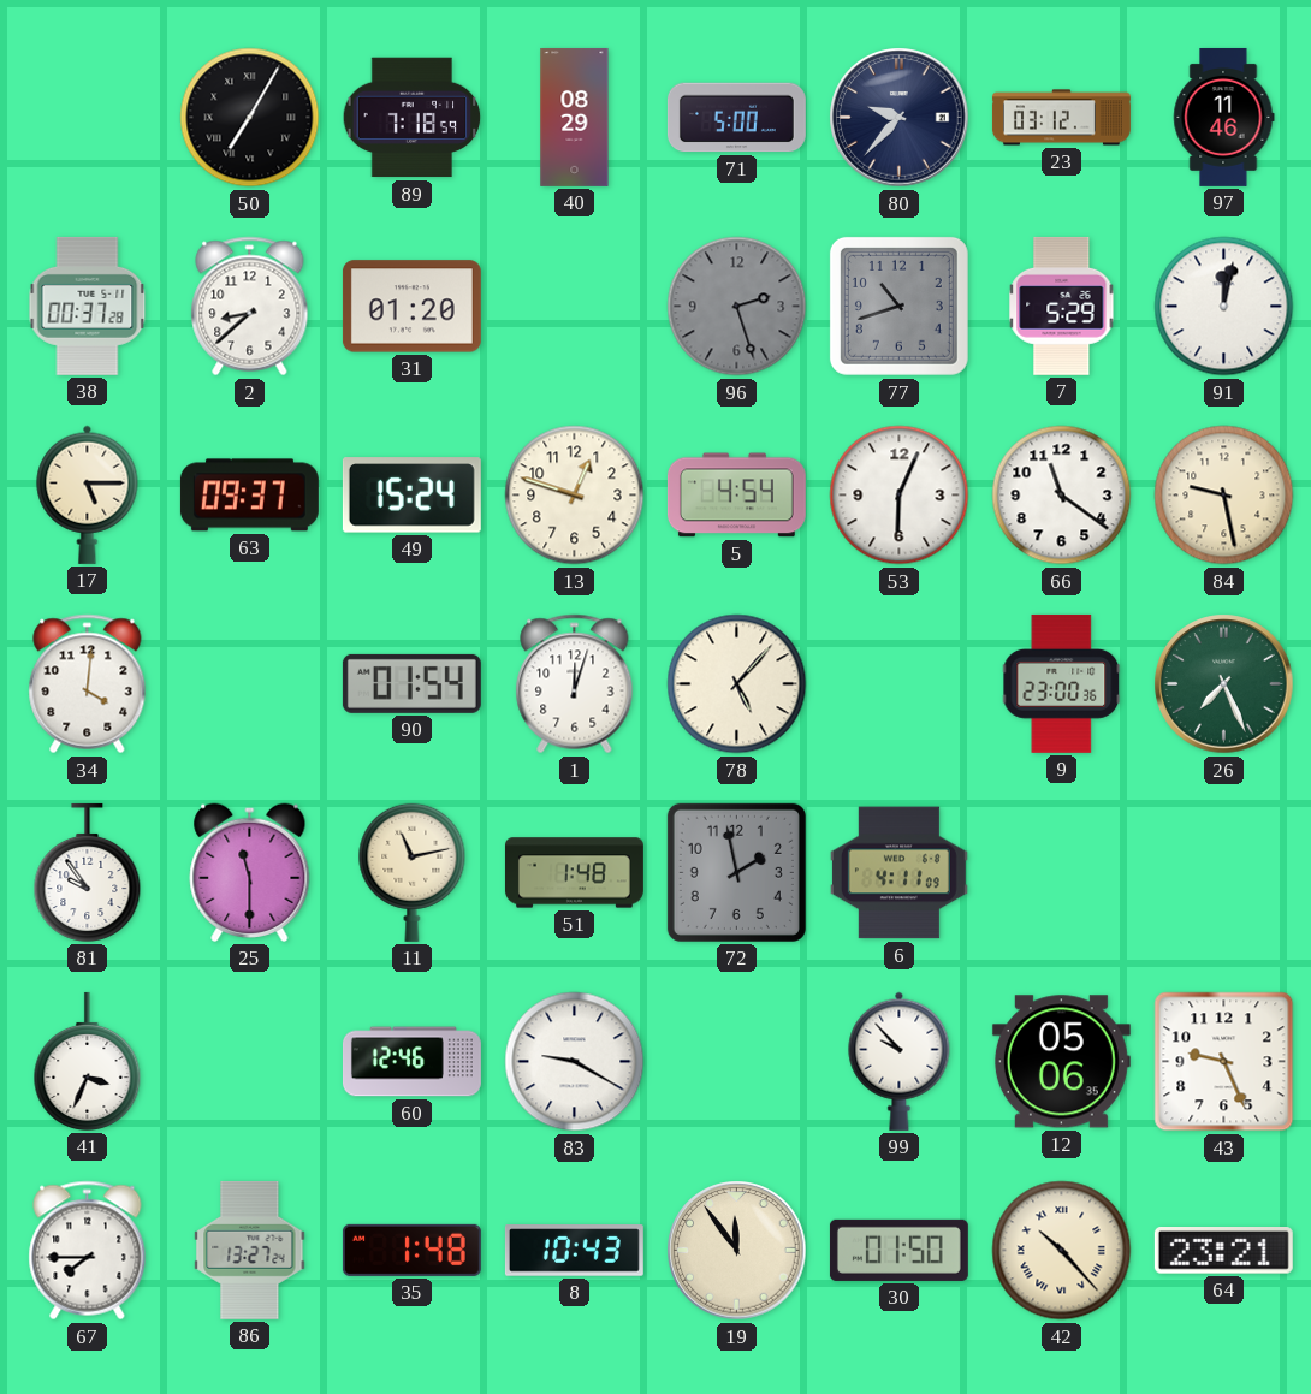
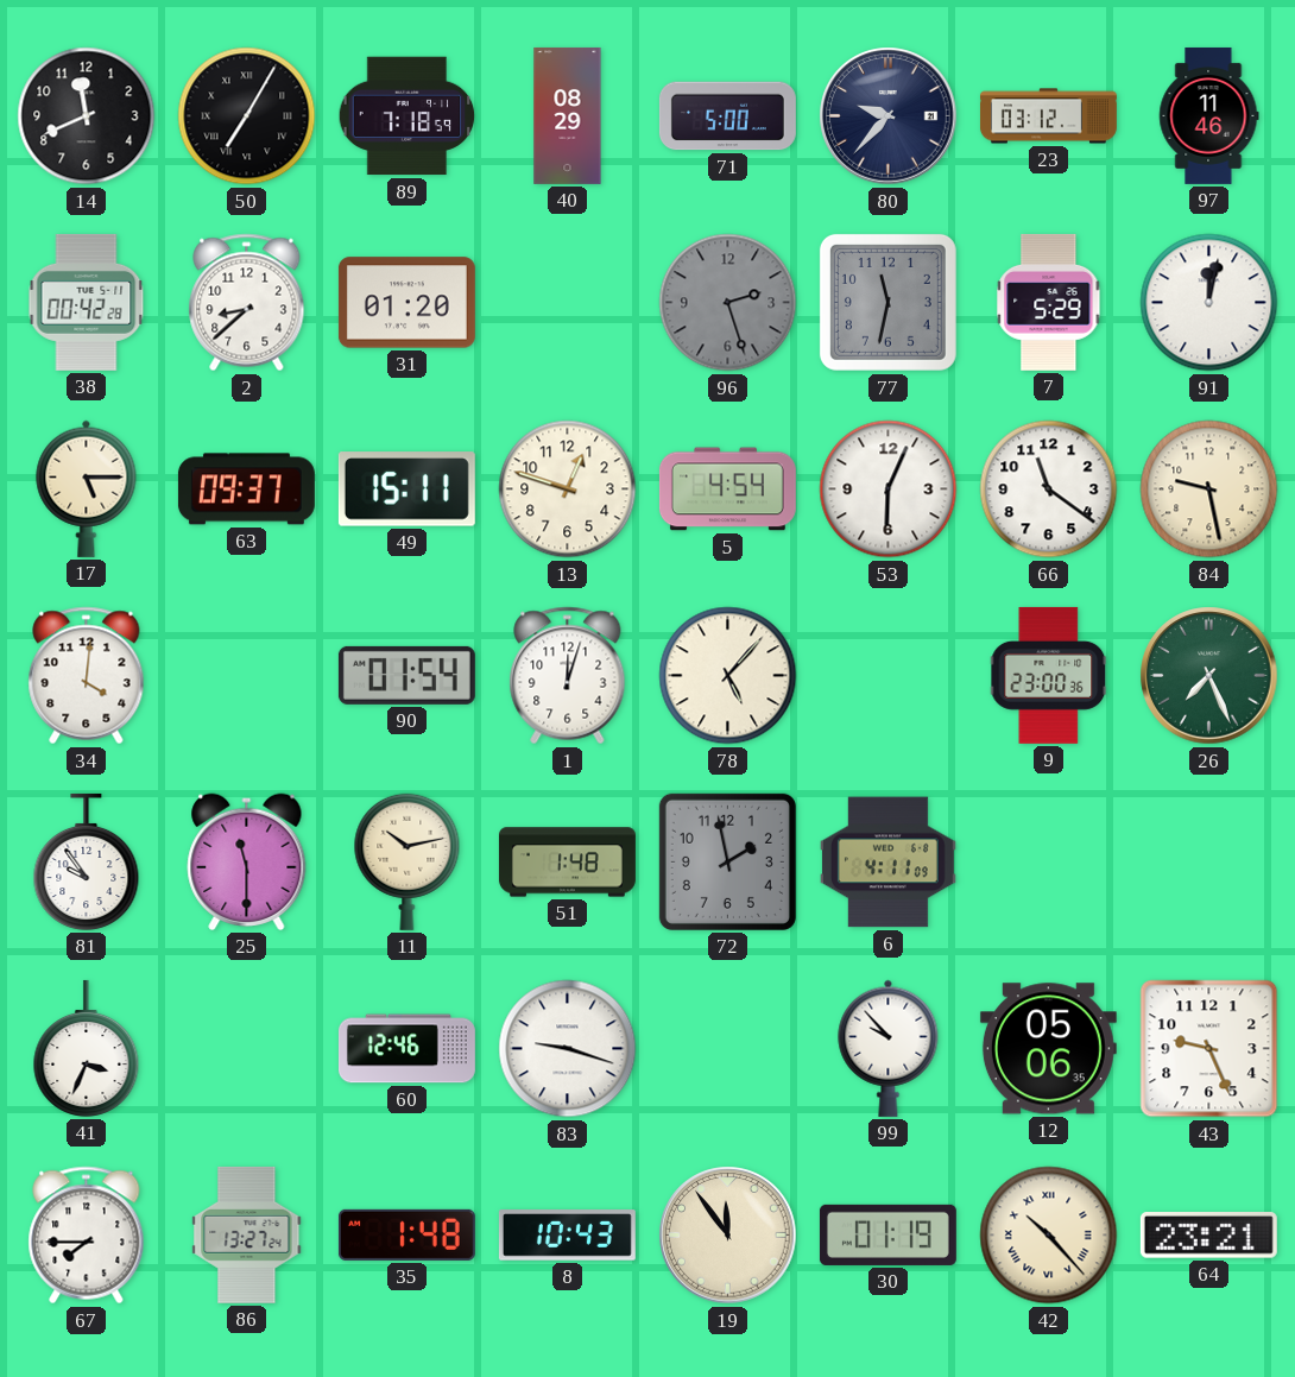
14: none -> 11:41 (87, 116)
38: 00:37 -> 00:42 (87, 302)
77: 10:42 -> 11:32 (887, 302)
49: 15:24 -> 15:11 (406, 489)
11: 11:13 -> 10:13 (408, 861)
83: 9:20 -> 9:18 (568, 1049)
30: 01:50 -> 01:19 (887, 1234)
